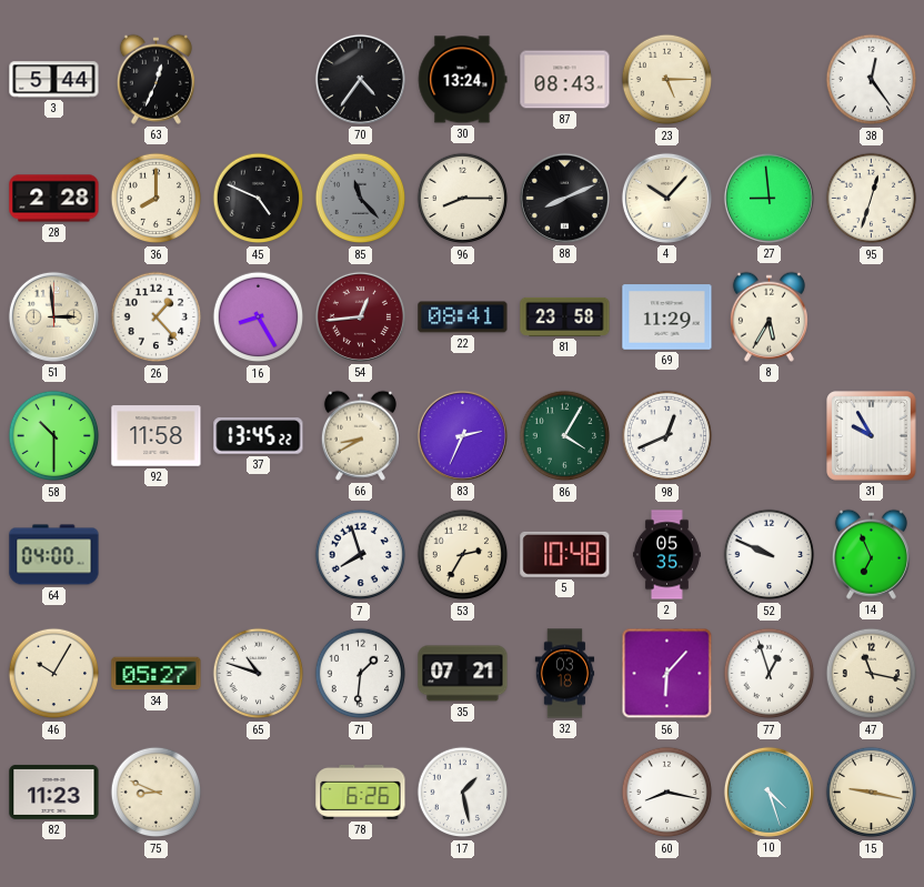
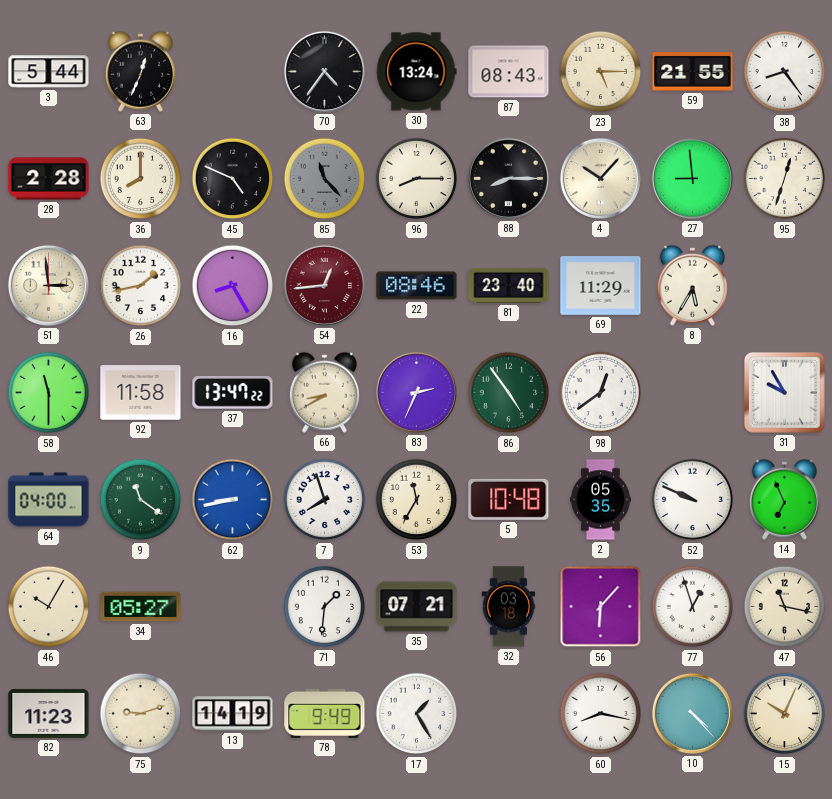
59: none -> 21:55 (693, 72)
38: 12:24 -> 8:24 (785, 72)
88: 8:11 -> 8:15 (508, 178)
26: 1:23 -> 1:43 (141, 286)
22: 08:41 -> 08:46 (417, 286)
81: 23:58 -> 23:40 (509, 285)
58: 10:30 -> 11:30 (49, 393)
37: 13:45 -> 13:47 (233, 393)
86: 4:05 -> 4:54 (509, 393)
98: 12:41 -> 12:39 (601, 393)
9: none -> 11:21 (141, 500)
62: none -> 8:43 (233, 500)
53: 2:35 -> 11:35 (417, 500)
65: 10:48 -> none (259, 674)
75: 8:49 -> 9:12 (141, 714)
13: none -> 14:19 (233, 714)
78: 6:26 -> 9:49 (325, 713)
17: 1:28 -> 1:25 (417, 714)
10: 4:27 -> 4:23 (692, 713)
15: 9:17 -> 10:04 (785, 714)
